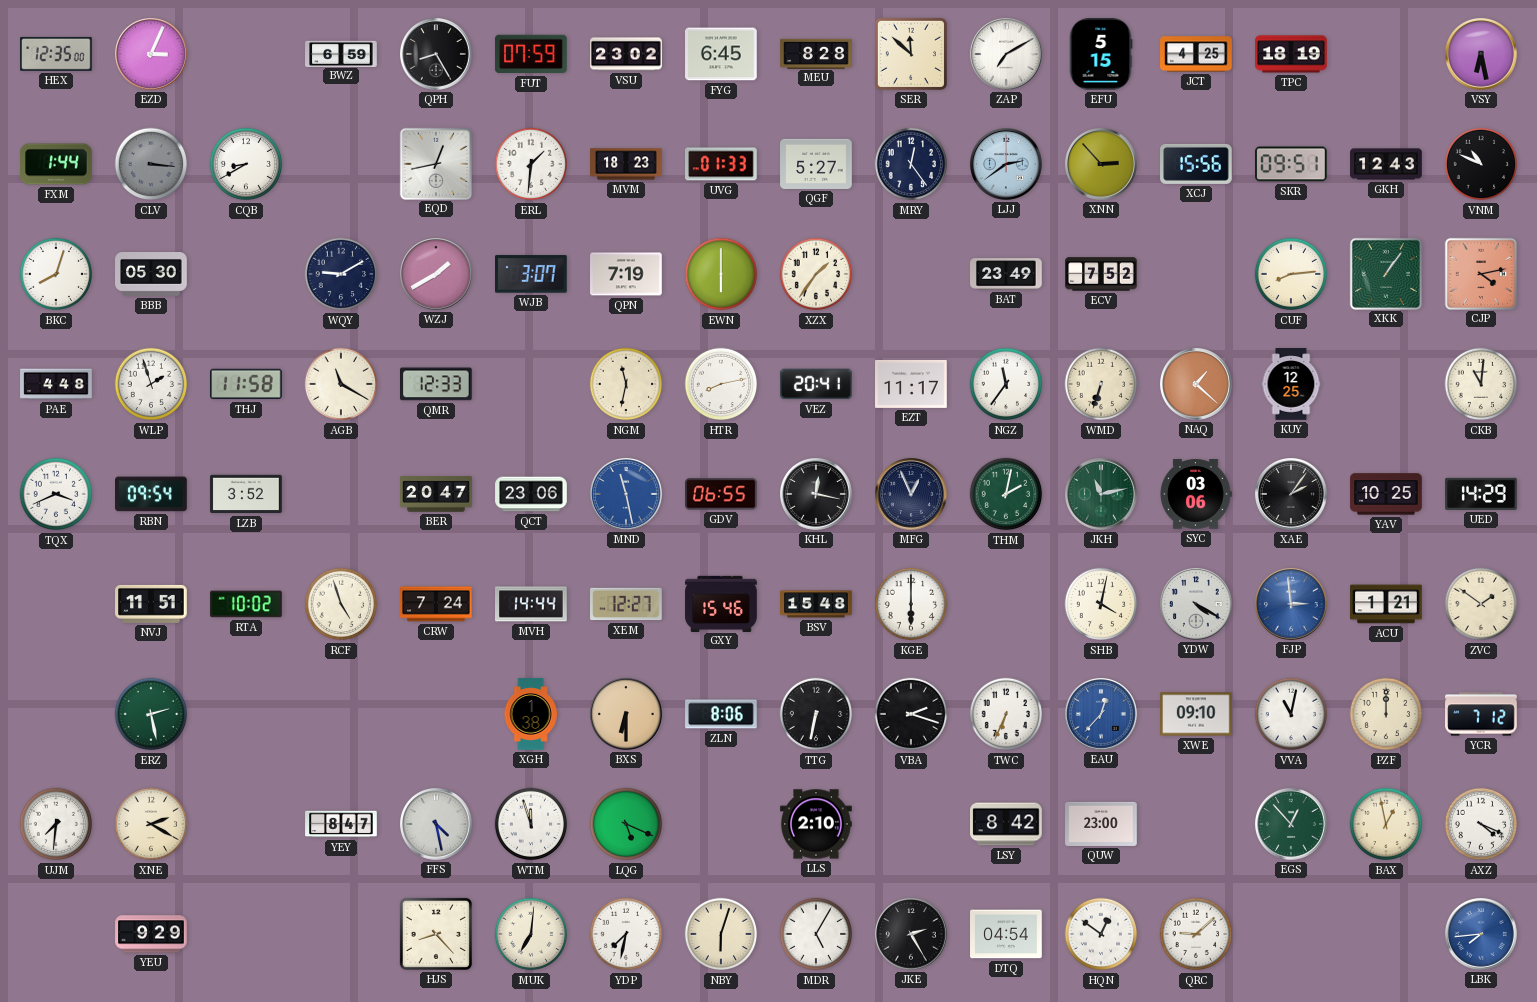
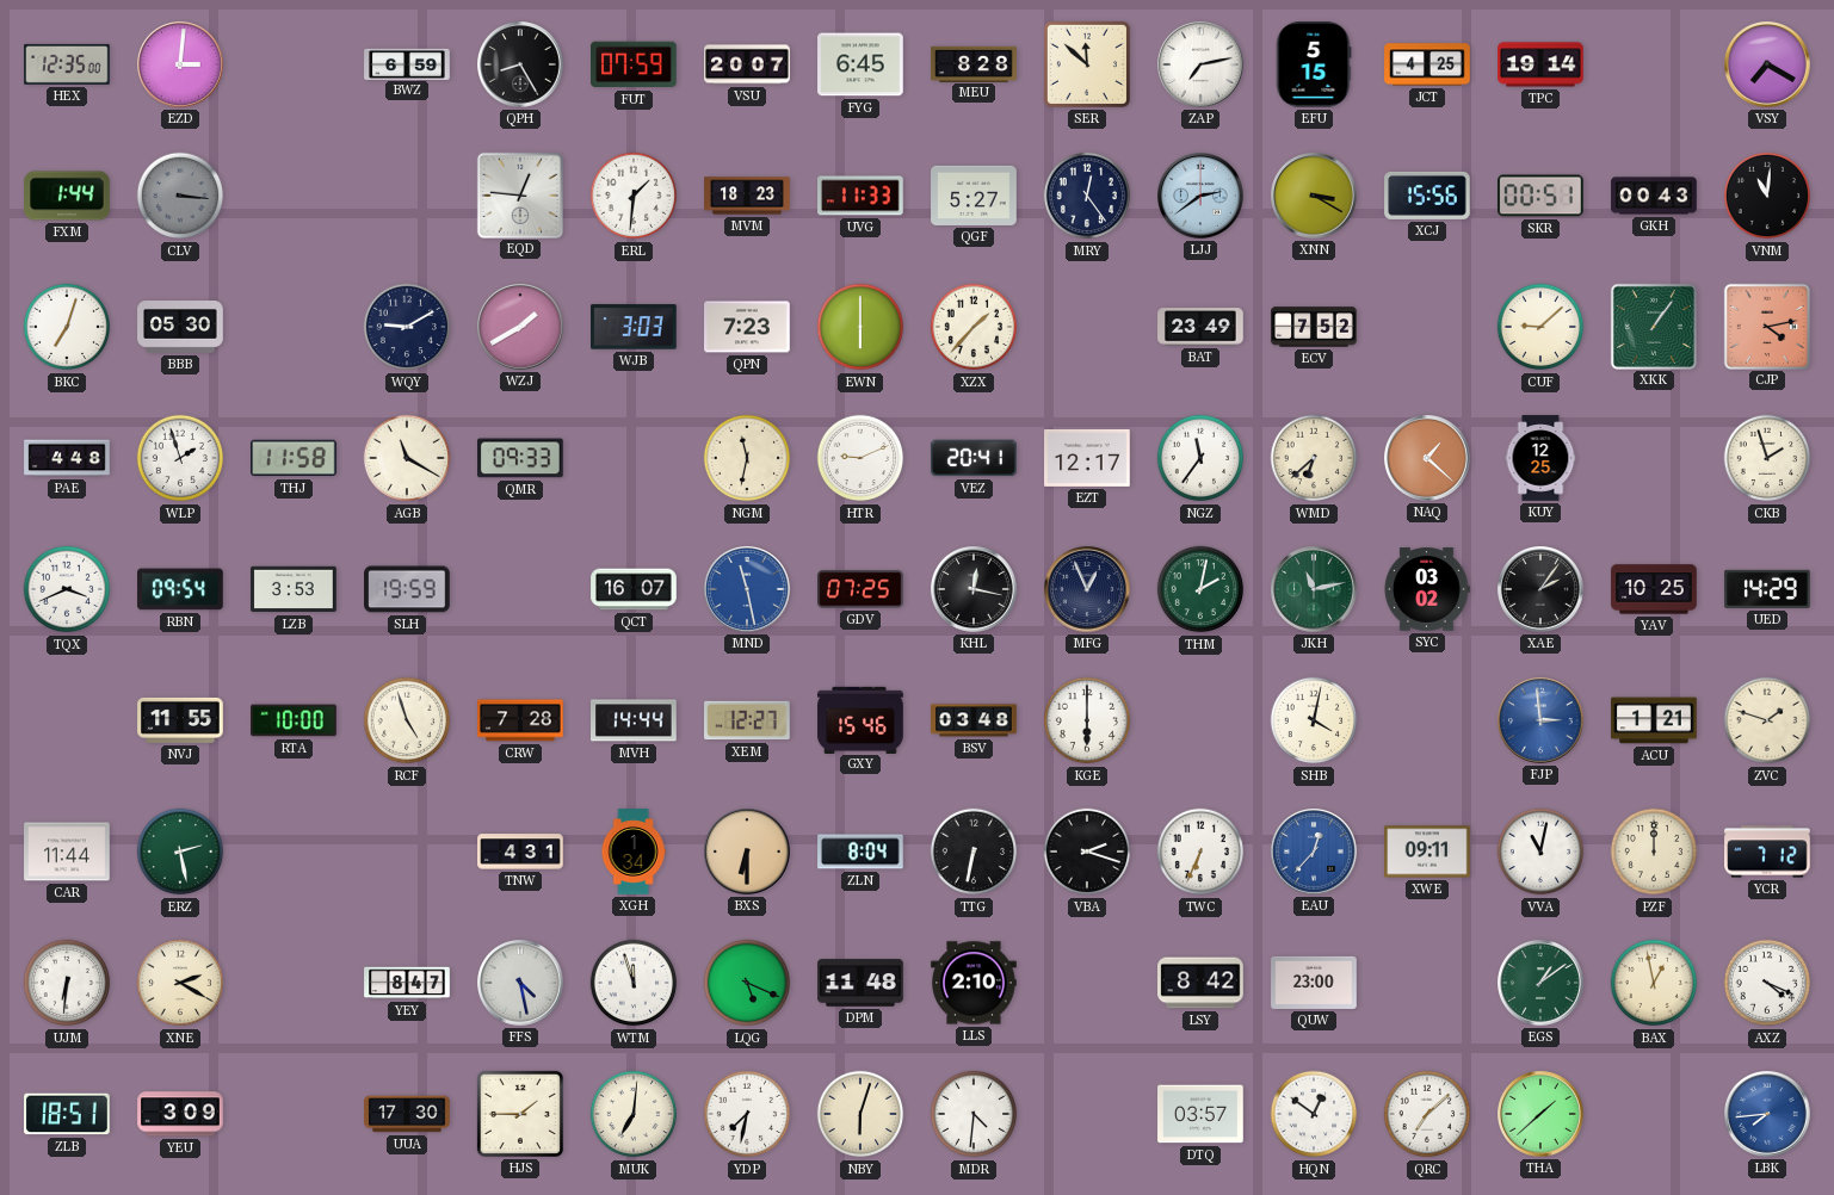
EZD: 3:04 -> 3:01 (181, 66)
VSU: 23:02 -> 20:07 (747, 64)
ZAP: 7:10 -> 7:13 (1202, 66)
TPC: 18:19 -> 19:14 (1540, 64)
VSY: 6:28 -> 7:20 (1768, 66)
CQB: 8:40 -> none (246, 164)
EQD: 12:43 -> 12:46 (519, 194)
UVG: 01:33 -> 11:33 (862, 196)
XNN: 2:53 -> 3:20 (1315, 197)
SKR: 09:51 -> 00:51 (1542, 196)
GKH: 12:43 -> 00:43 (1654, 196)
VNM: 10:49 -> 11:01 (1767, 196)
BKC: 8:03 -> 7:03 (67, 327)
WJB: 3:07 -> 3:03 (635, 327)
QPN: 7:19 -> 7:23 (747, 327)
XZX: 1:36 -> 1:37 (974, 327)
CUF: 8:14 -> 9:08 (1540, 327)
QMR: 12:33 -> 09:33 (521, 458)
HTR: 8:13 -> 9:11 (860, 458)
EZT: 11:17 -> 12:17 (1087, 458)
WMD: 6:33 -> 6:38 (1314, 458)
CKB: 11:01 -> 1:57 (1767, 458)
LZB: 3:52 -> 3:53 (294, 589)
SLH: none -> 19:59 (407, 589)
BER: 20:47 -> none (436, 494)
QCT: 23:06 -> 16:07 (634, 589)
GDV: 06:55 -> 07:25 (862, 589)
SYC: 03:06 -> 03:02 (1427, 589)
NVJ: 11:51 -> 11:55 (180, 720)
RTA: 10:02 -> 10:00 (294, 720)
CRW: 7:24 -> 7:28 (520, 720)
BSV: 15:48 -> 03:48 (974, 720)
YDW: 4:20 -> none (1197, 605)
ZVC: 1:51 -> 1:48 (1767, 720)
CAR: none -> 11:44 (67, 852)
TNW: none -> 4:31 (520, 852)
XGH: 1:38 -> 1:34 (634, 852)
ZLN: 8:06 -> 8:04 (860, 852)
XWE: 09:10 -> 09:11 (1427, 852)
UJM: 7:31 -> 6:31 (67, 983)
DPM: none -> 11:48 (860, 983)
EGS: 12:53 -> 1:09 (1542, 984)
ZLB: none -> 18:51 (67, 1114)
YEU: 9:29 -> 3:09 (180, 1114)
UUA: none -> 17:30 (407, 1114)
HJS: 8:23 -> 1:45 (520, 1114)
MDR: 5:05 -> 4:31 (974, 1114)
JKE: 2:25 -> none (912, 935)
DTQ: 04:54 -> 03:57 (1200, 1114)
QRC: 9:08 -> 7:08 (1427, 1114)
THA: none -> 1:38 (1542, 1115)
